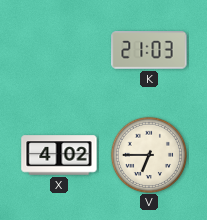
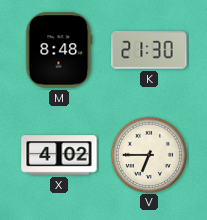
M: none -> 8:48 (59, 50)
K: 21:03 -> 21:30 (149, 50)
